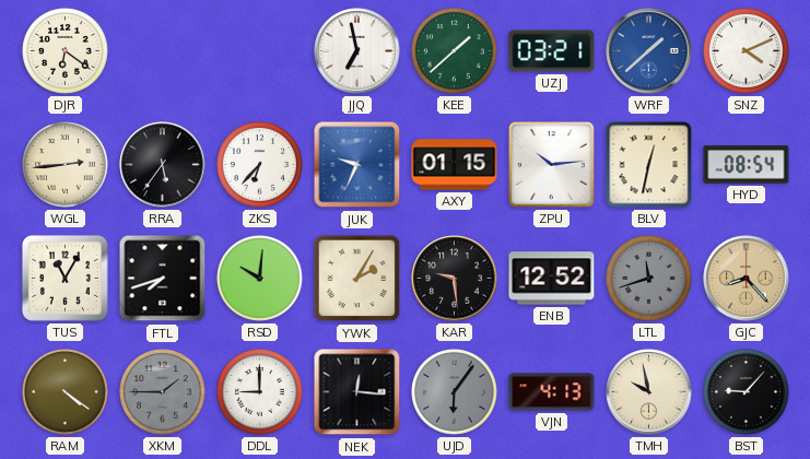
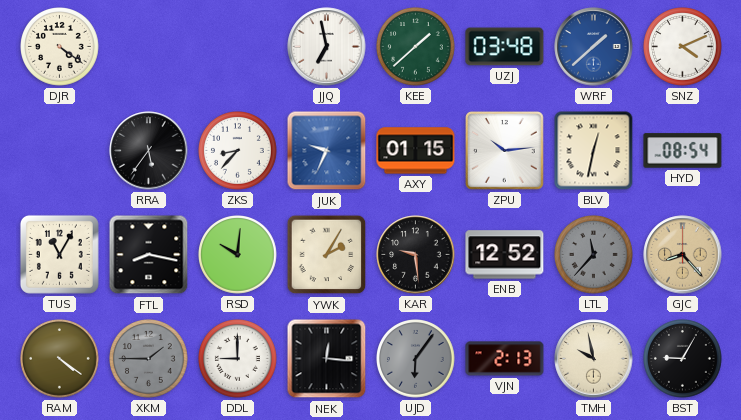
DJR: 6:21 -> 4:21 (60, 47)
UZJ: 03:21 -> 03:48 (505, 47)
WGL: 2:44 -> none (66, 165)
ZKS: 6:37 -> 8:37 (238, 151)
FTL: 7:42 -> 8:17 (149, 255)
LTL: 11:42 -> 11:37 (594, 255)
VJN: 4:13 -> 2:13 (505, 359)
BST: 9:07 -> 9:05 (683, 359)
